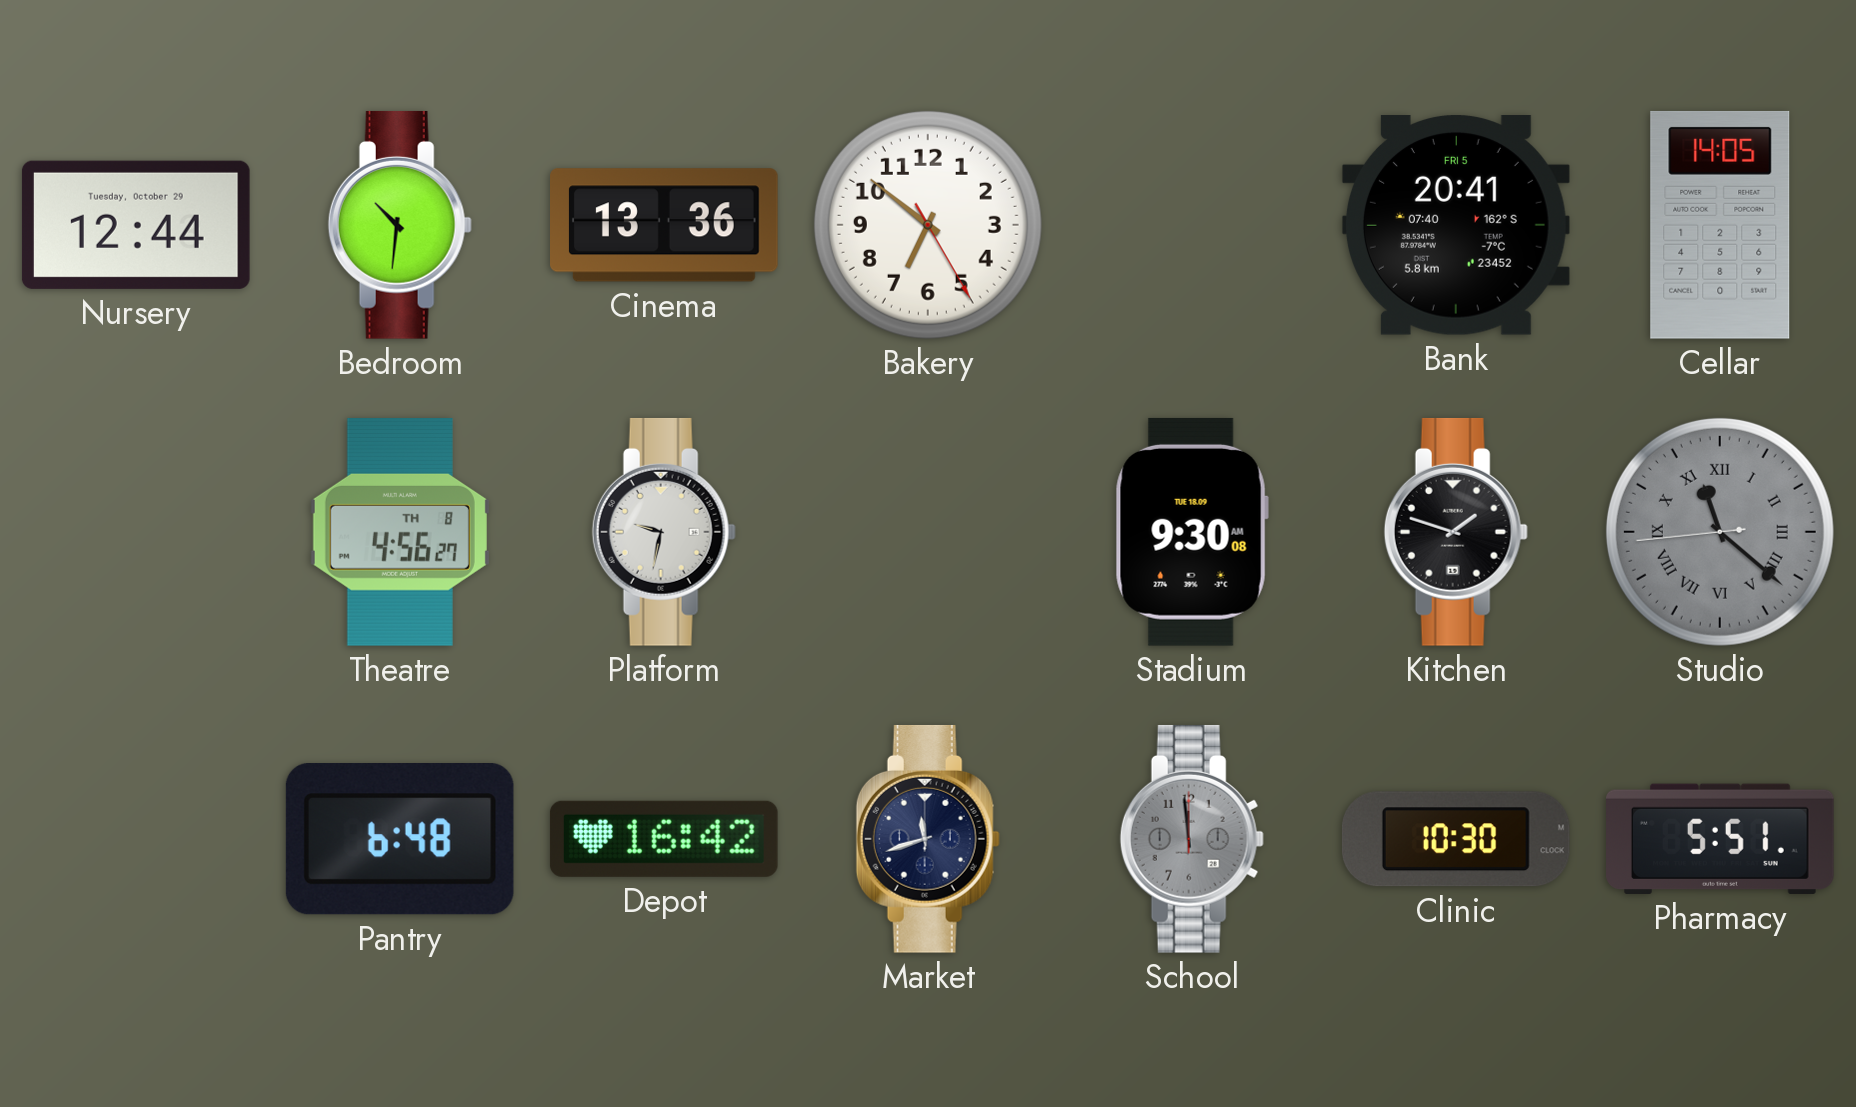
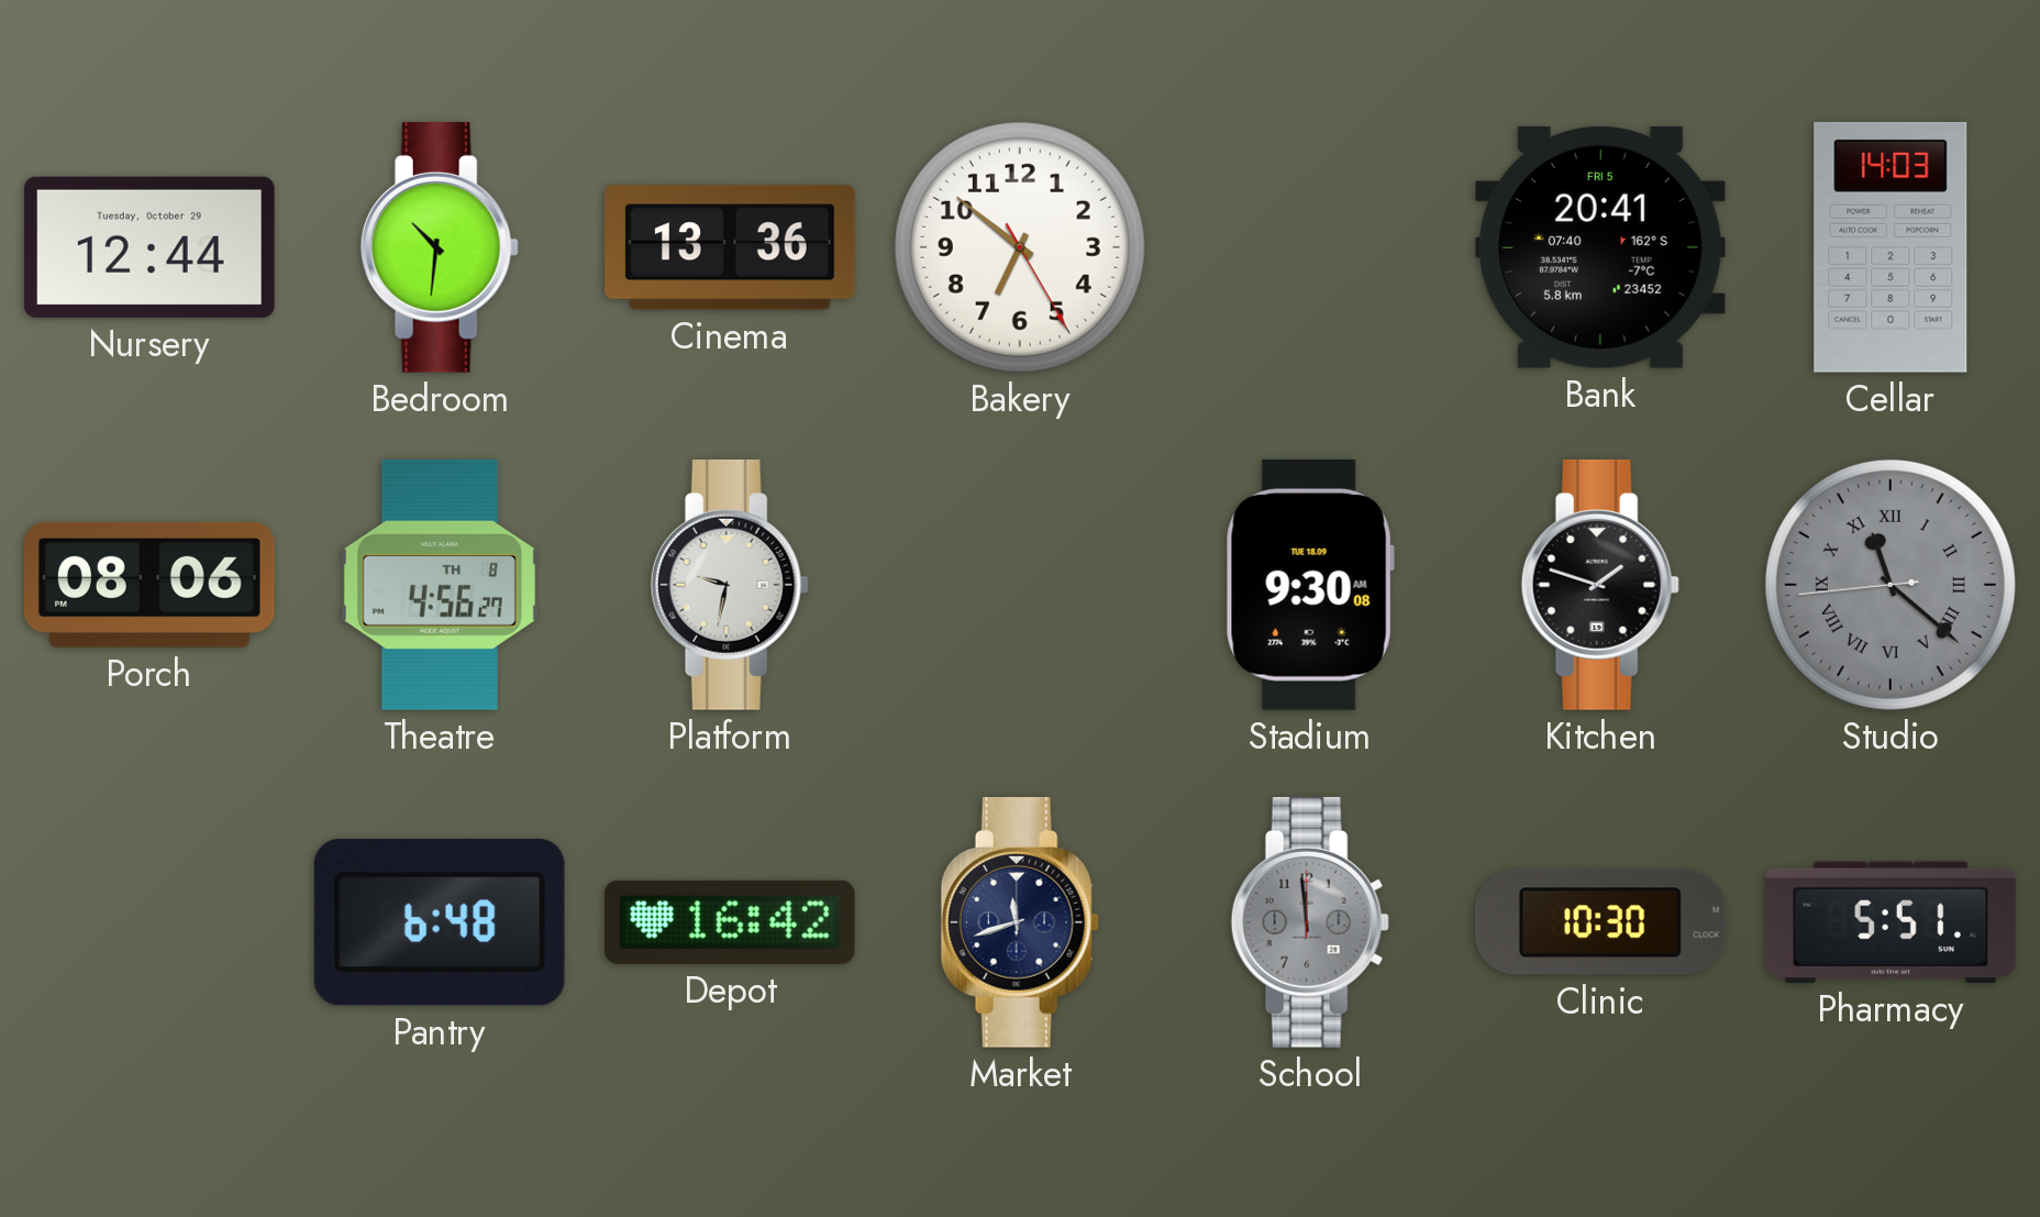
Cellar: 14:05 -> 14:03 (1891, 247)
Porch: none -> 08:06 (149, 585)
